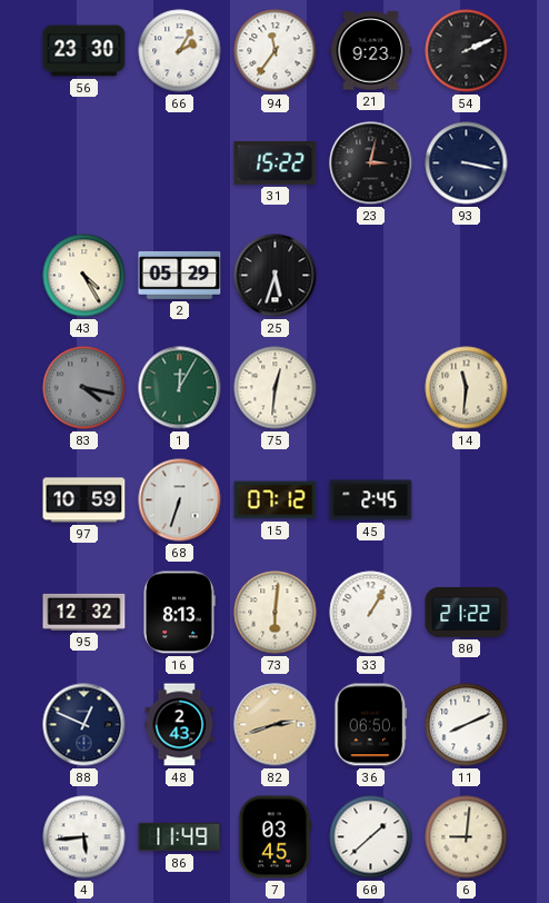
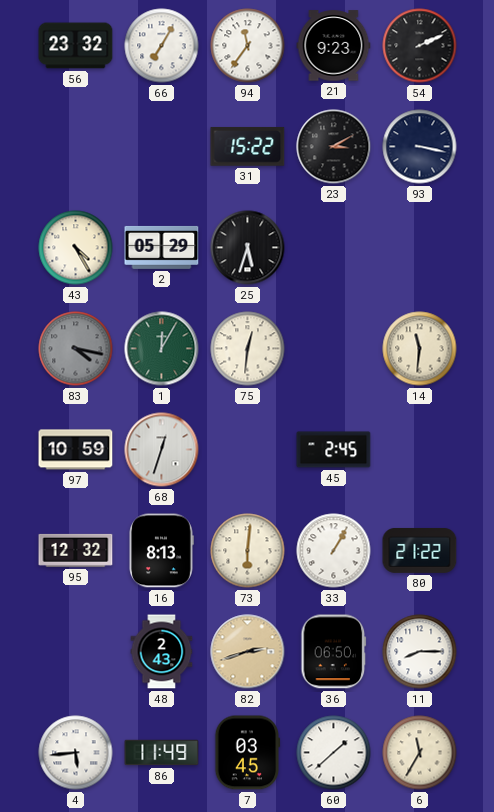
56: 23:30 -> 23:32 (76, 46)
66: 2:05 -> 7:05 (162, 46)
23: 3:02 -> 3:10 (334, 147)
68: 6:33 -> 12:33 (162, 450)
15: 07:12 -> none (276, 500)
88: 12:49 -> none (84, 725)
11: 8:11 -> 8:15 (420, 652)
6: 9:01 -> 11:35 (420, 753)
